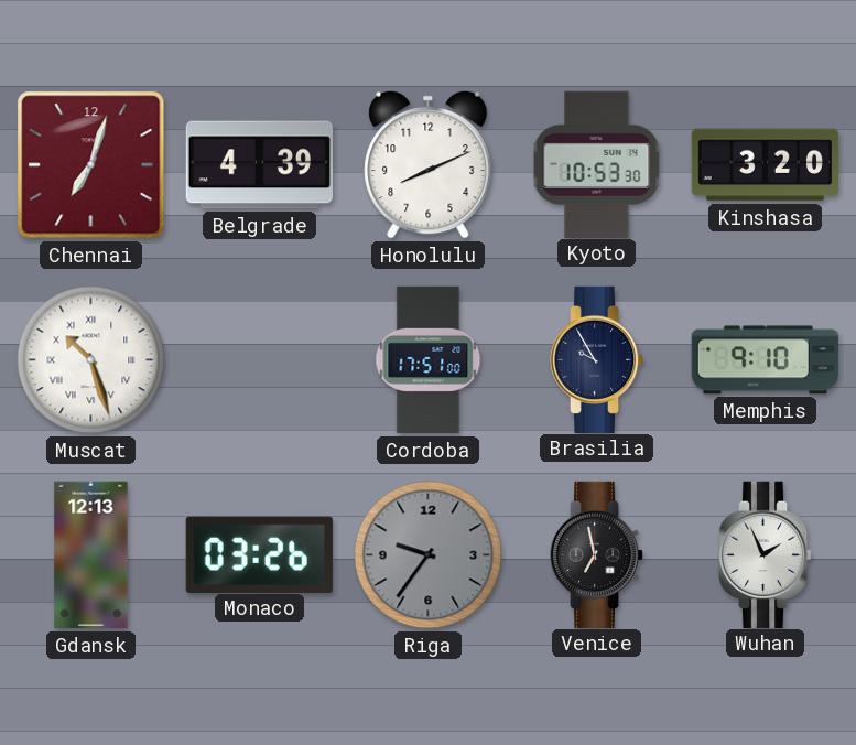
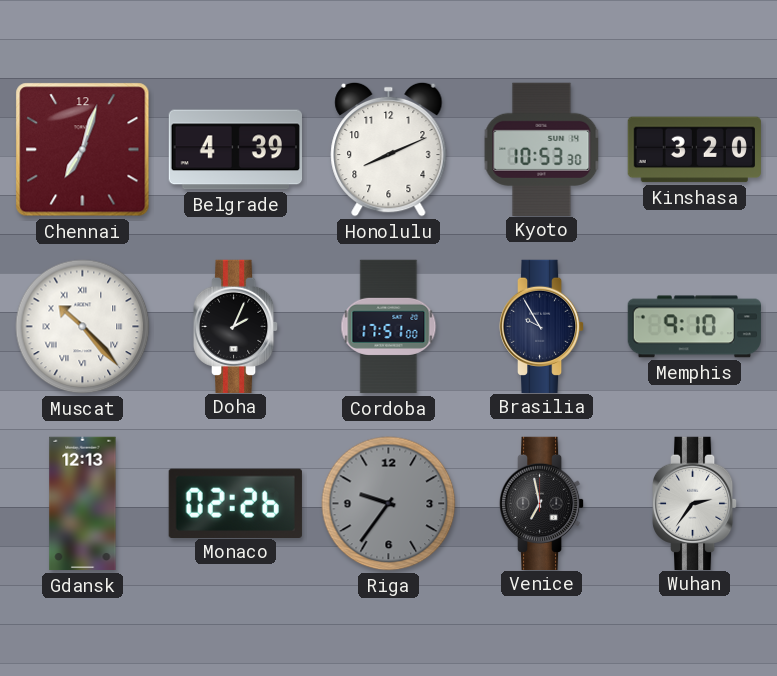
Muscat: 10:27 -> 10:23 (83, 327)
Doha: none -> 2:04 (236, 326)
Monaco: 03:26 -> 02:26 (235, 503)
Wuhan: 1:56 -> 2:36 (695, 503)
